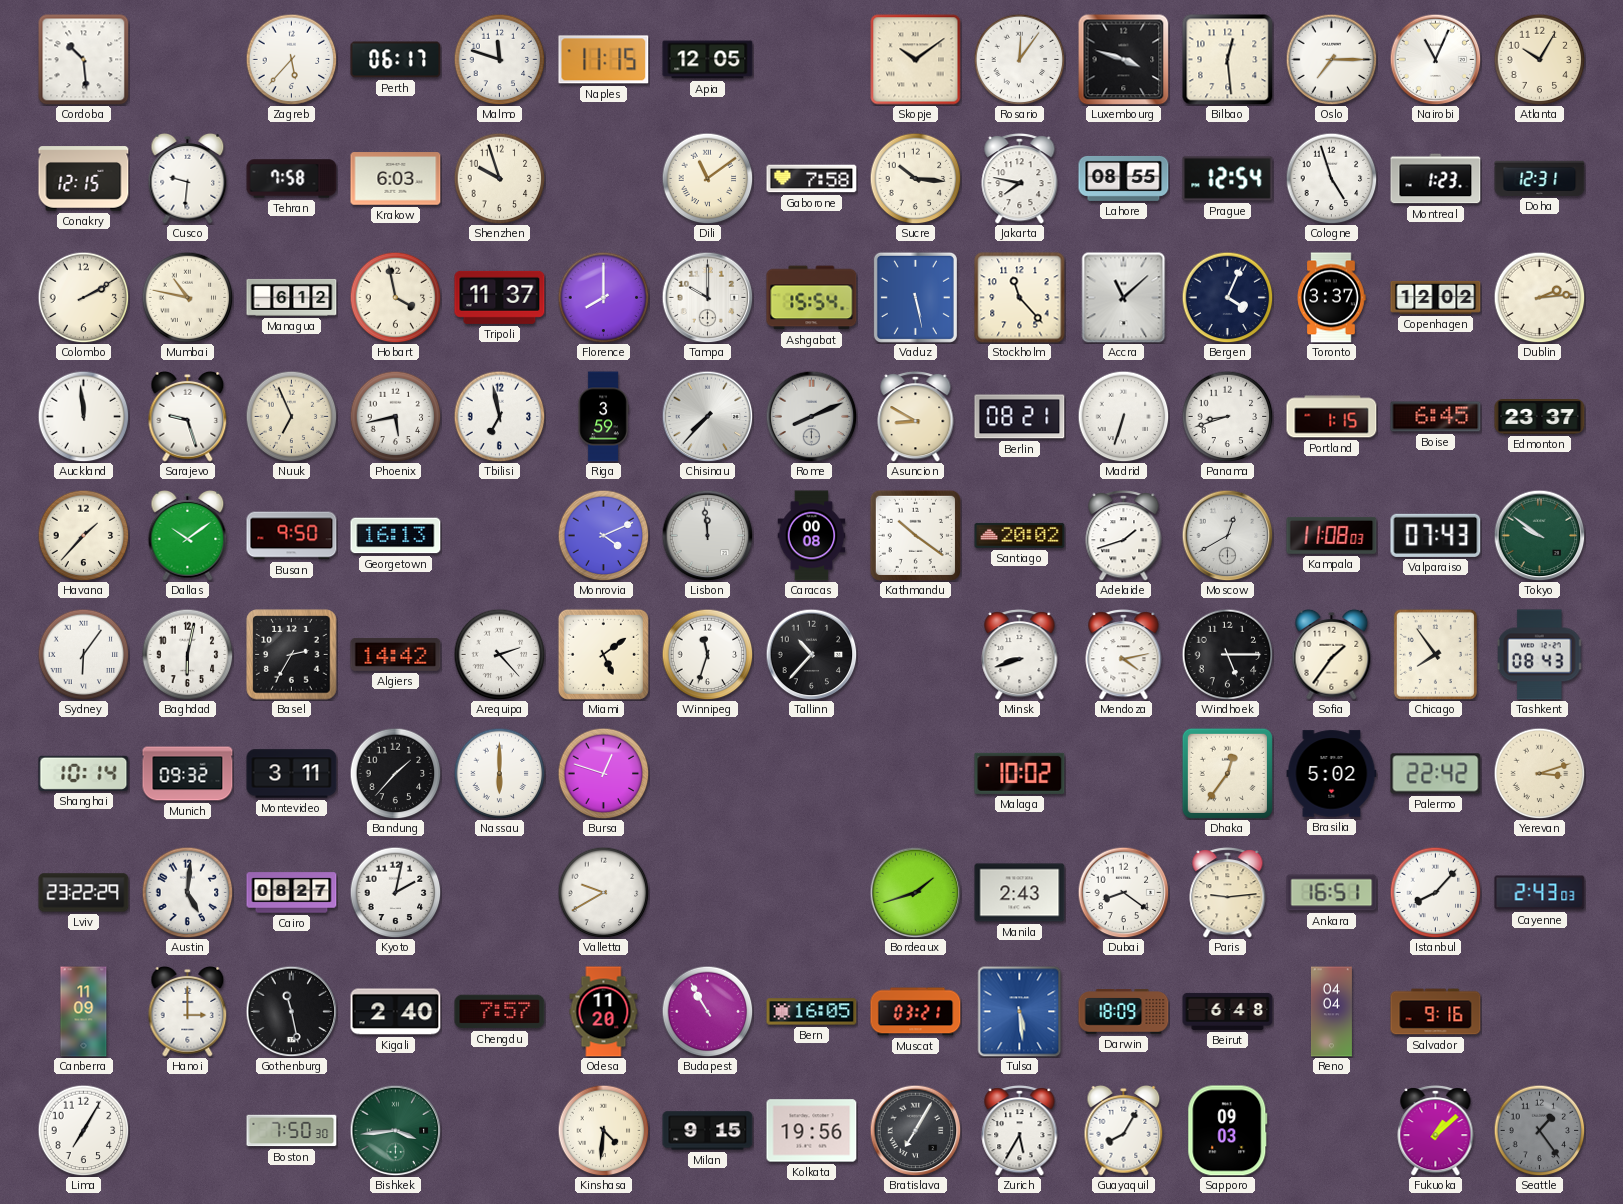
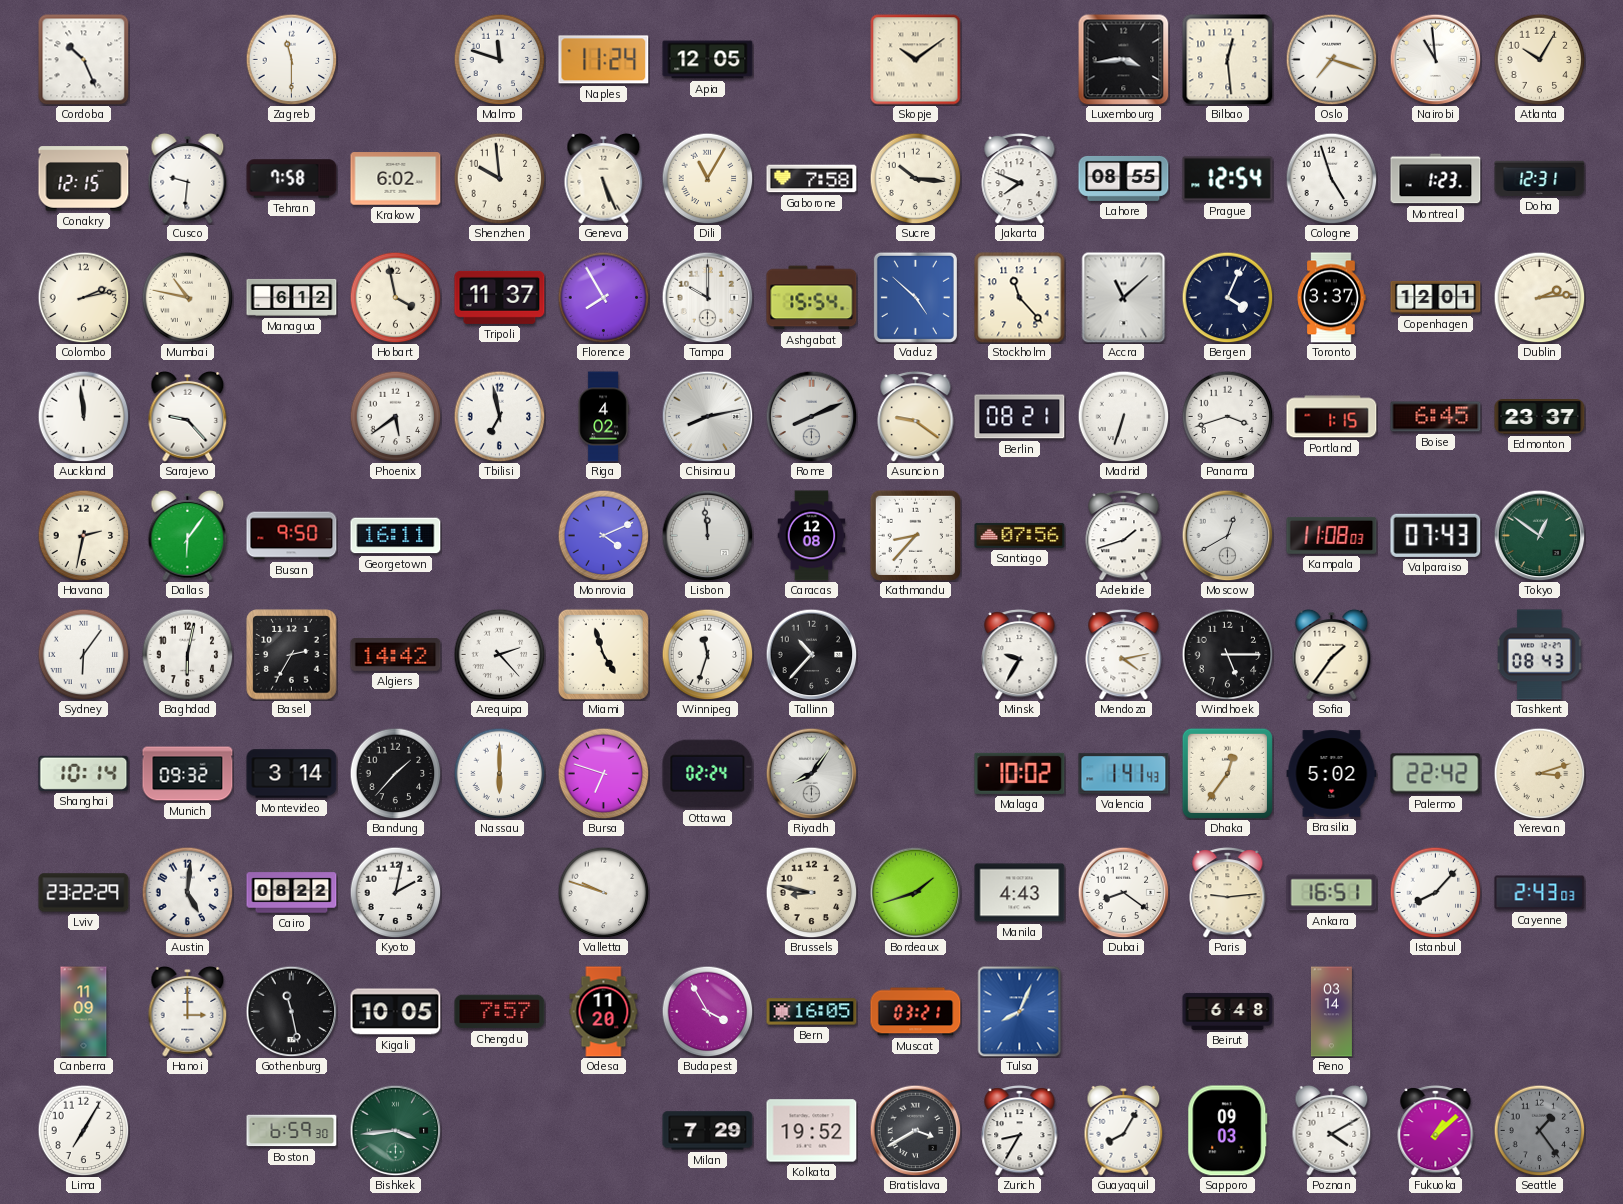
Cordoba: 10:29 -> 10:26 (84, 60)
Zagreb: 5:37 -> 11:30 (291, 59)
Perth: 06:17 -> none (396, 60)
Naples: 11:15 -> 11:24 (604, 60)
Rosario: 12:06 -> none (1019, 59)
Luxembourg: 3:48 -> 3:44 (1123, 59)
Oslo: 7:15 -> 7:18 (1331, 59)
Nairobi: 11:04 -> 10:59 (1435, 59)
Krakow: 6:03 -> 6:02 (396, 179)
Shenzhen: 9:57 -> 9:59 (499, 178)
Geneva: none -> 5:26 (604, 178)
Dili: 11:09 -> 11:05 (707, 178)
Jakarta: 7:47 -> 7:49 (1020, 179)
Colombo: 2:10 -> 2:13 (83, 297)
Florence: 8:00 -> 7:55 (603, 297)
Vaduz: 5:28 -> 4:52 (915, 297)
Copenhagen: 12:02 -> 12:01 (1436, 297)
Sarajevo: 9:27 -> 9:23 (188, 416)
Nuuk: 6:56 -> none (291, 416)
Phoenix: 5:43 -> 5:39 (395, 416)
Riga: 3:59 -> 4:02 (603, 417)
Chisinau: 7:37 -> 8:13 (707, 416)
Asuncion: 8:50 -> 9:21 (916, 417)
Panama: 8:42 -> 3:42 (1227, 416)
Havana: 1:37 -> 2:32 (83, 535)
Dallas: 10:09 -> 6:06 (188, 535)
Georgetown: 16:13 -> 16:11 (396, 536)
Caracas: 00:08 -> 12:08 (812, 536)
Kathmandu: 10:21 -> 8:37 (915, 535)
Santiago: 20:02 -> 07:56 (1020, 535)
Tokyo: 9:51 -> 12:51 (1539, 535)
Miami: 5:09 -> 4:57 (603, 654)
Minsk: 8:42 -> 9:35 (1020, 655)
Chicago: 7:54 -> none (1435, 654)
Montevideo: 3:11 -> 3:14 (292, 774)
Bursa: 12:48 -> 6:48 (603, 773)
Ottawa: none -> 02:24 (708, 774)
Riyadh: none -> 8:06 (811, 773)
Valencia: none -> 1:41 (1124, 774)
Cairo: 08:27 -> 08:22 (292, 893)
Valletta: 9:40 -> 9:48 (603, 892)
Brussels: none -> 8:47 (811, 892)
Manila: 2:43 -> 4:43 (1020, 893)
Kigali: 2:40 -> 10:05 (396, 1012)
Budapest: 10:55 -> 3:55 (707, 1011)
Tulsa: 5:29 -> 8:04 (1020, 1012)
Darwin: 18:09 -> none (1124, 1012)
Reno: 04:04 -> 03:14 (1331, 1012)
Salvador: 9:16 -> none (1436, 1012)
Boston: 7:50 -> 6:59 (292, 1131)
Kinshasa: 4:31 -> none (603, 1130)
Milan: 9:15 -> 7:29 (708, 1131)
Kolkata: 19:56 -> 19:52 (812, 1131)
Bratislava: 7:05 -> 3:40 (915, 1130)
Zurich: 5:35 -> 8:35 (1020, 1131)
Poznan: none -> 4:10 (1332, 1130)
